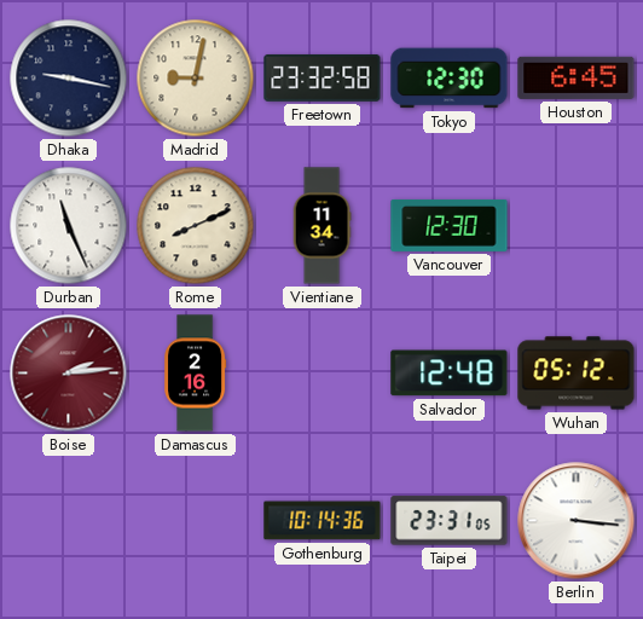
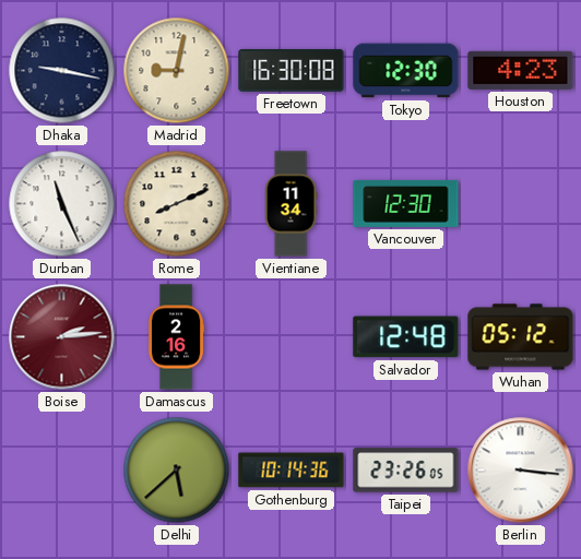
Freetown: 23:32 -> 16:30 (292, 71)
Houston: 6:45 -> 4:23 (521, 70)
Delhi: none -> 5:38 (177, 471)
Taipei: 23:31 -> 23:26 (406, 471)
